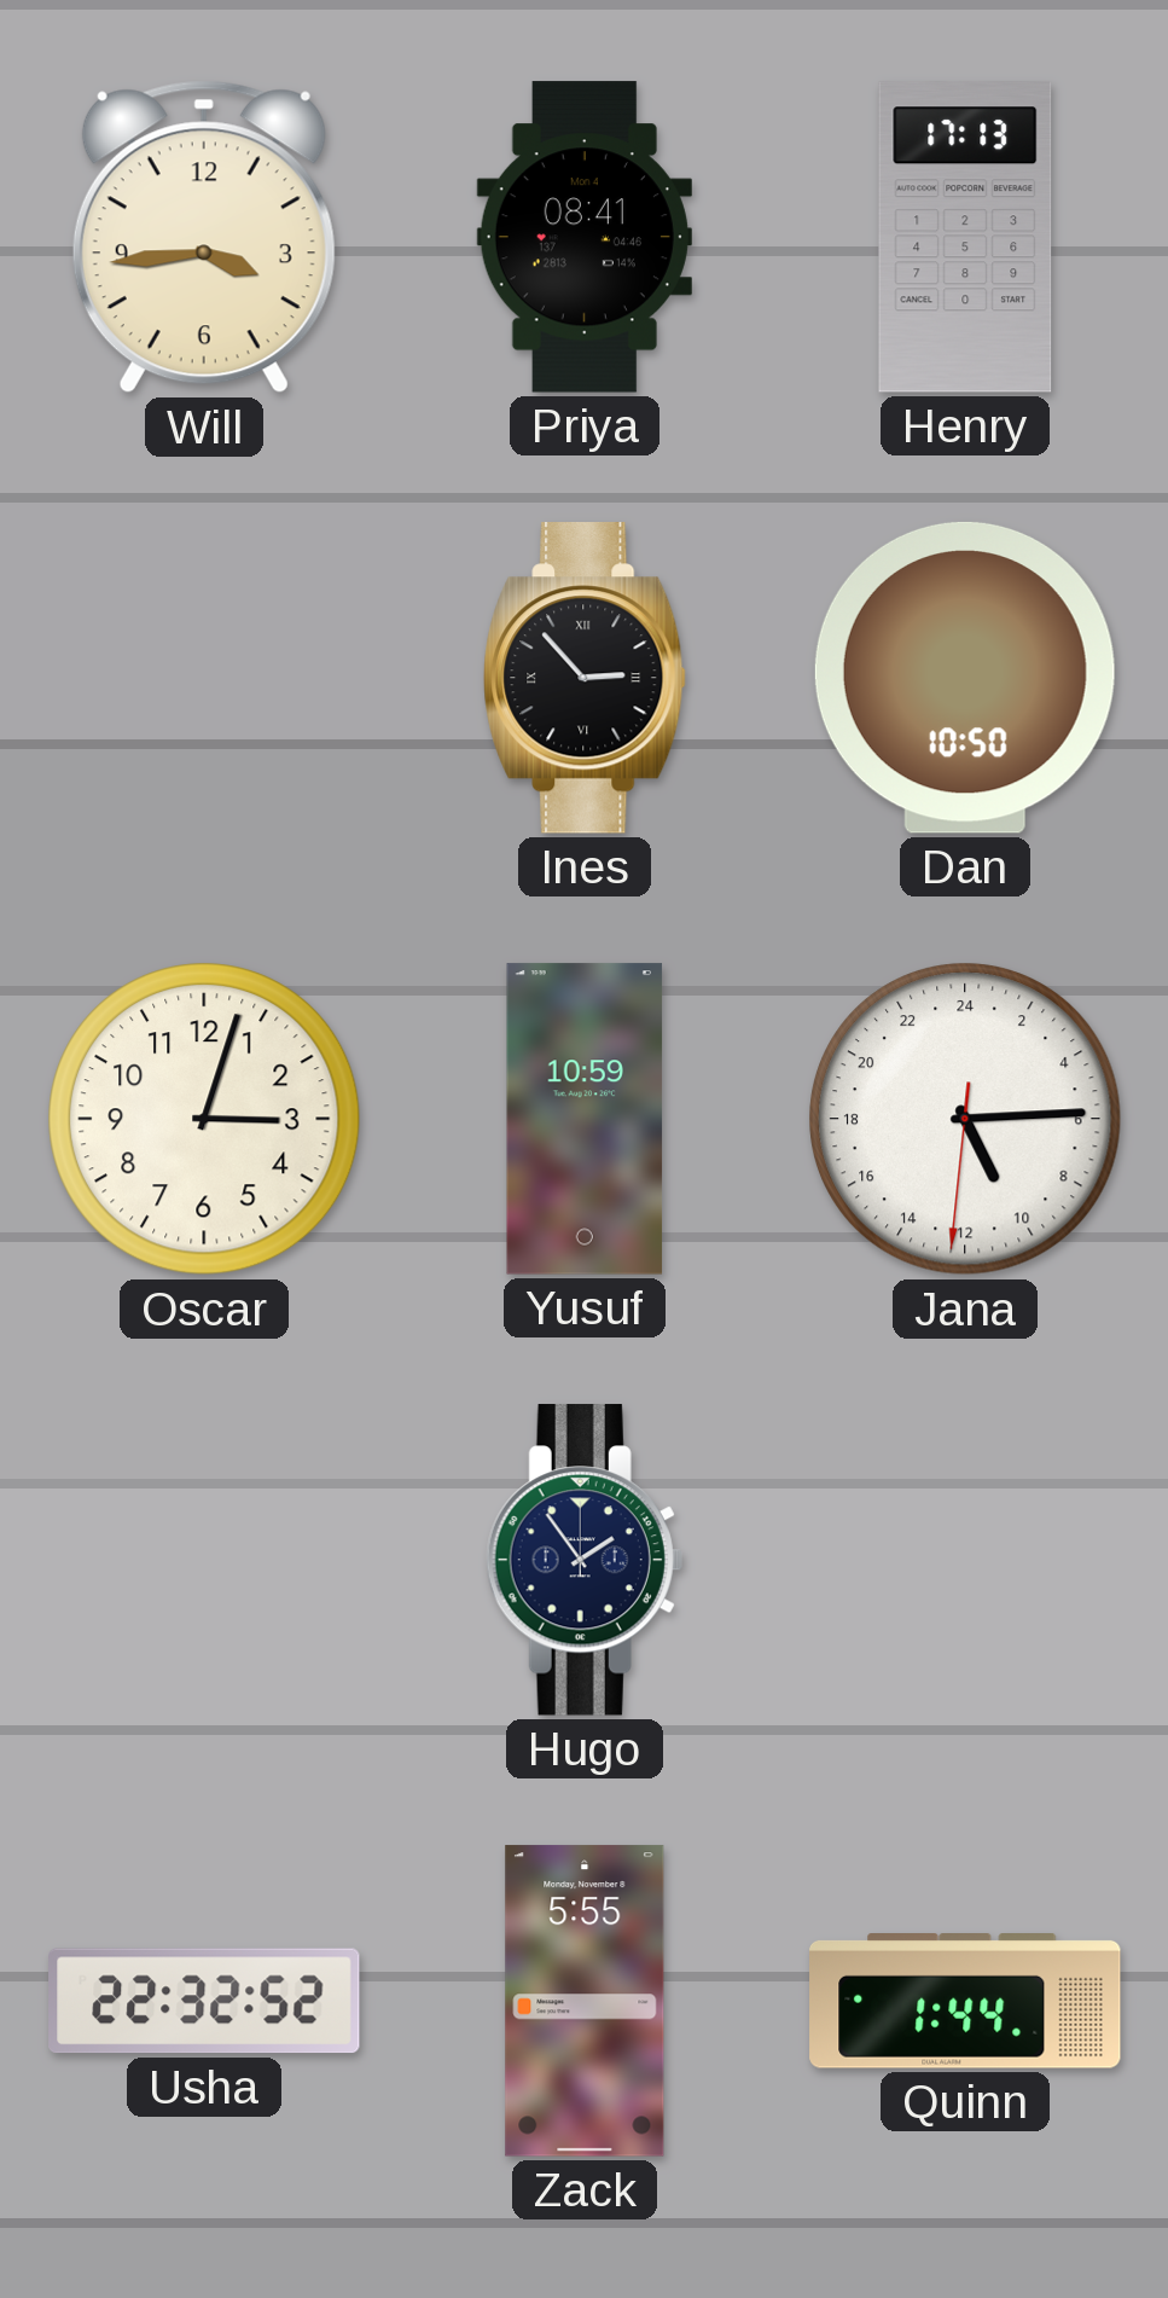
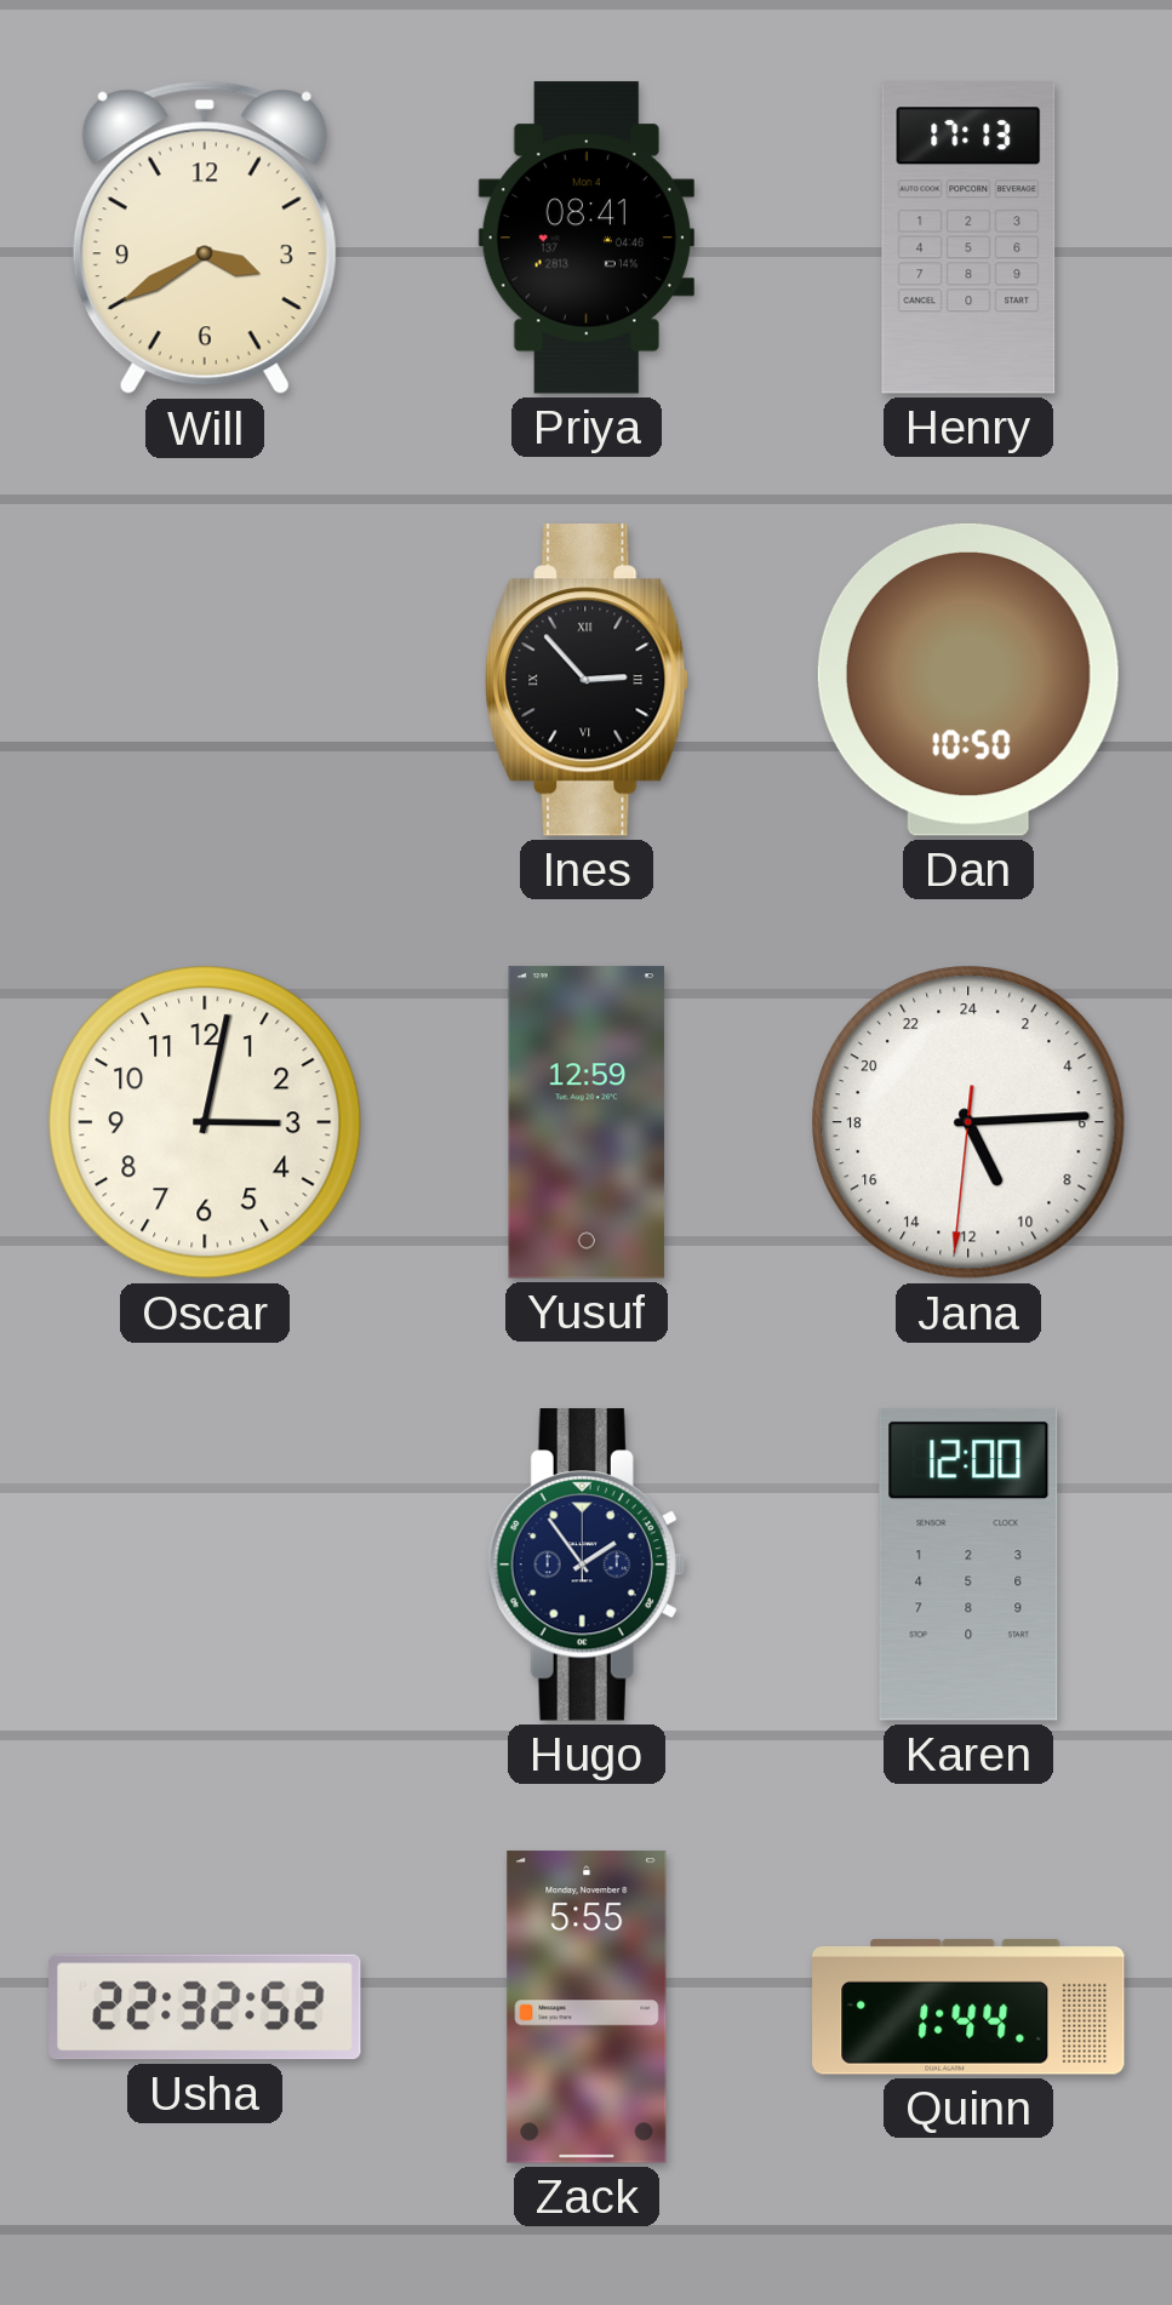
Will: 3:44 -> 3:40 (205, 238)
Oscar: 3:03 -> 3:02 (205, 1122)
Yusuf: 10:59 -> 12:59 (587, 1122)
Karen: none -> 12:00 (968, 1565)
